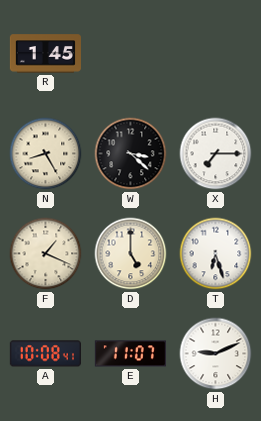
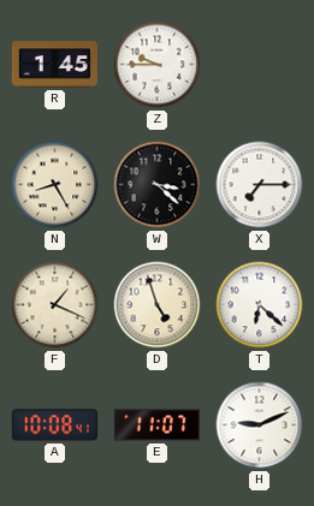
Z: none -> 9:45 (158, 65)
D: 5:00 -> 4:57 (158, 305)
T: 6:27 -> 6:22 (260, 305)
